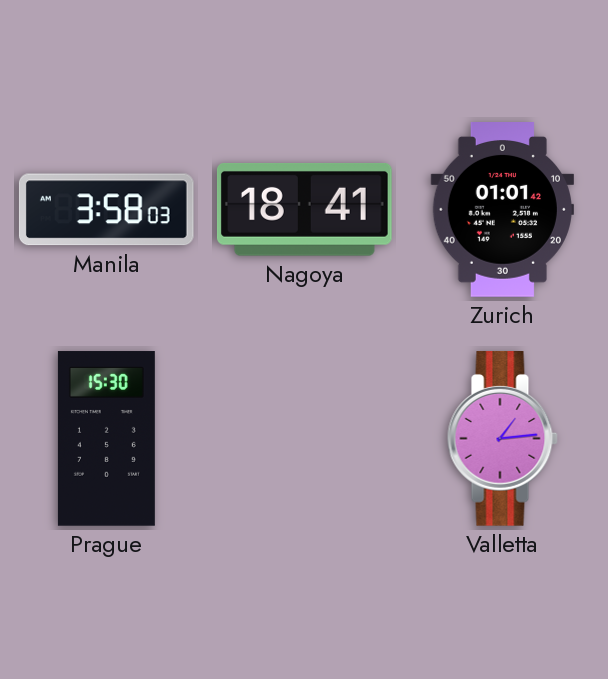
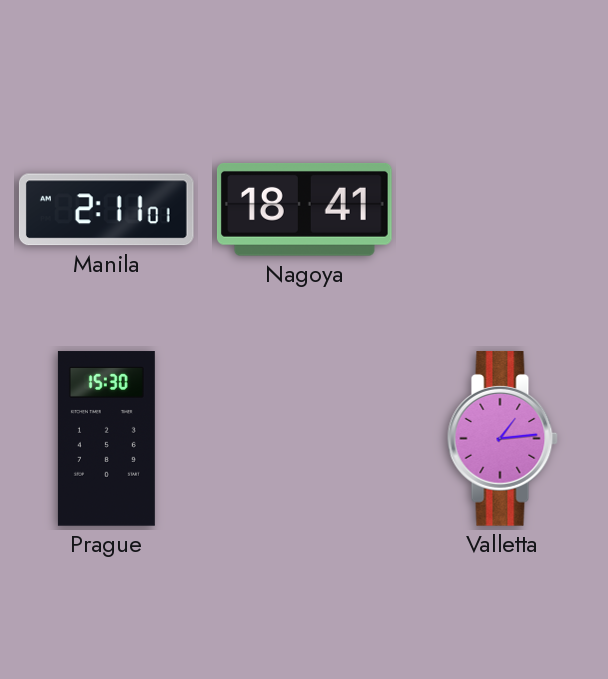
Manila: 3:58 -> 2:11 (106, 210)
Zurich: 01:01 -> none (502, 210)
